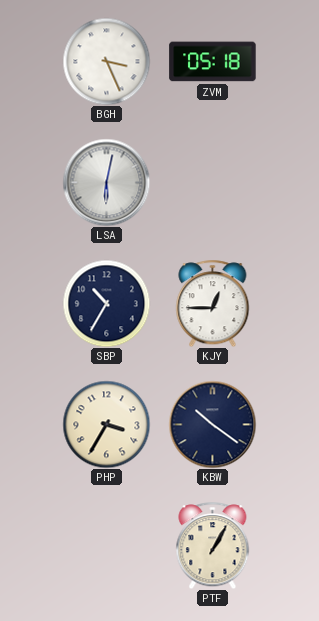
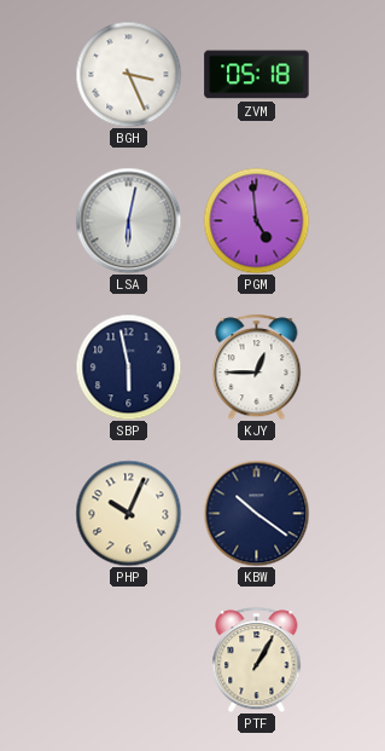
PGM: none -> 4:59 (256, 220)
SBP: 10:35 -> 5:58 (128, 366)
PHP: 3:35 -> 10:04 (128, 513)
